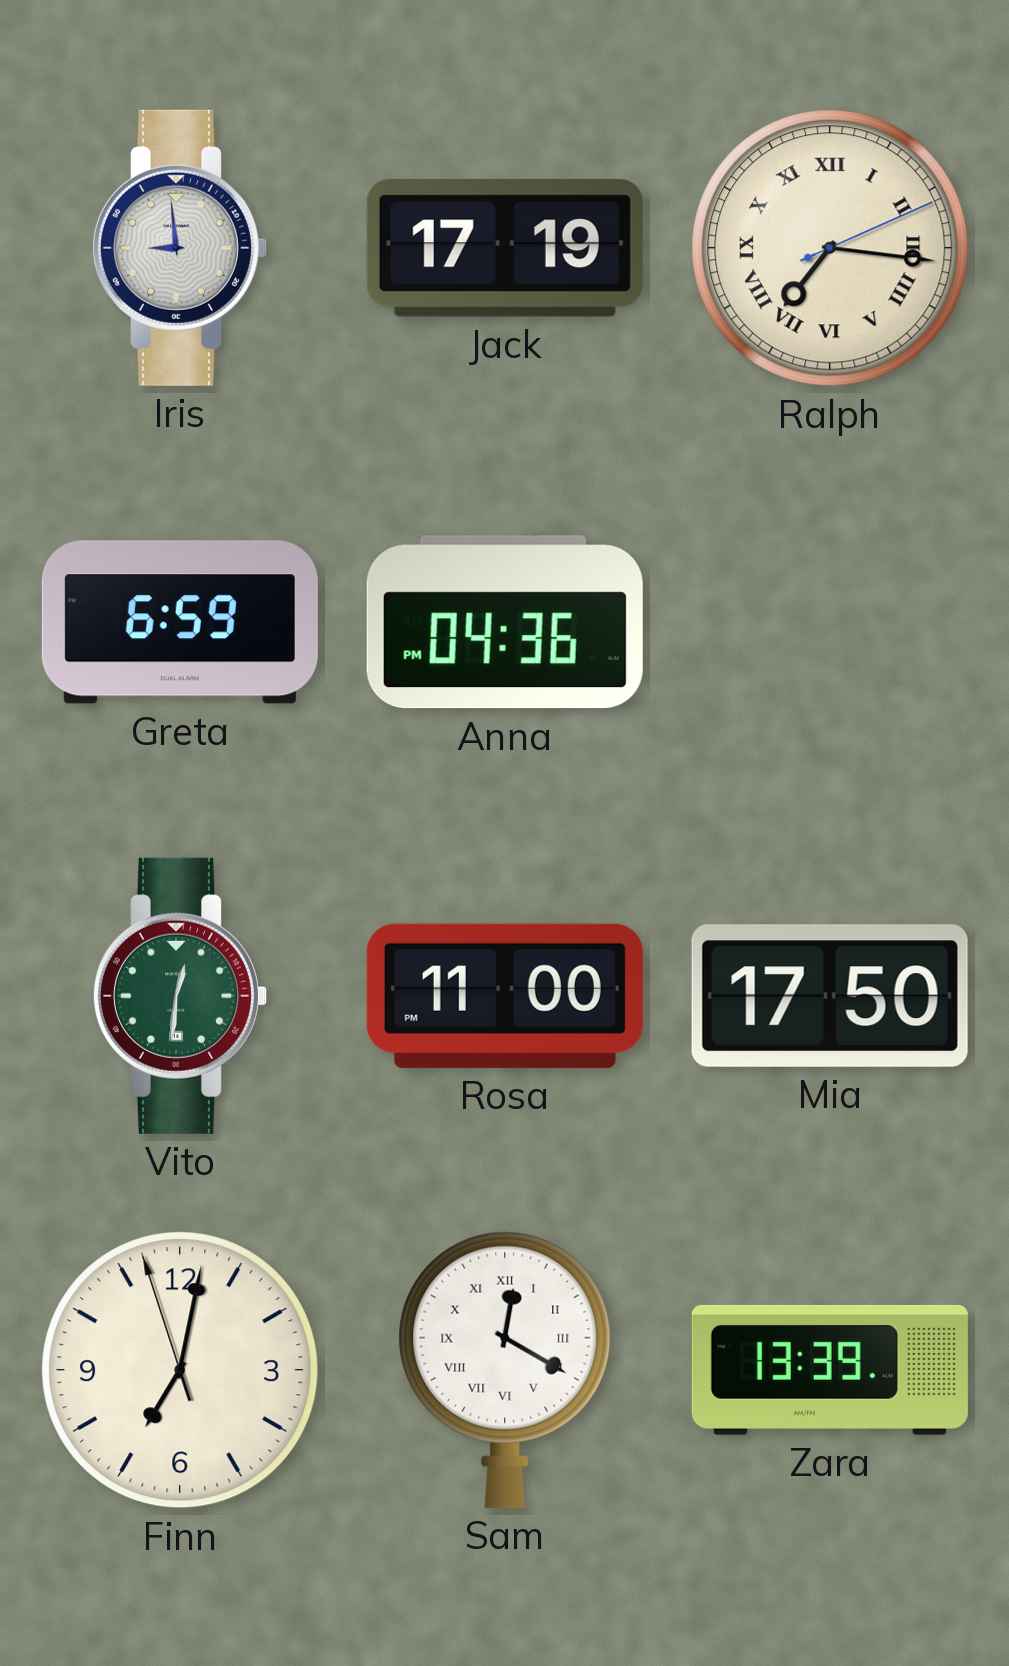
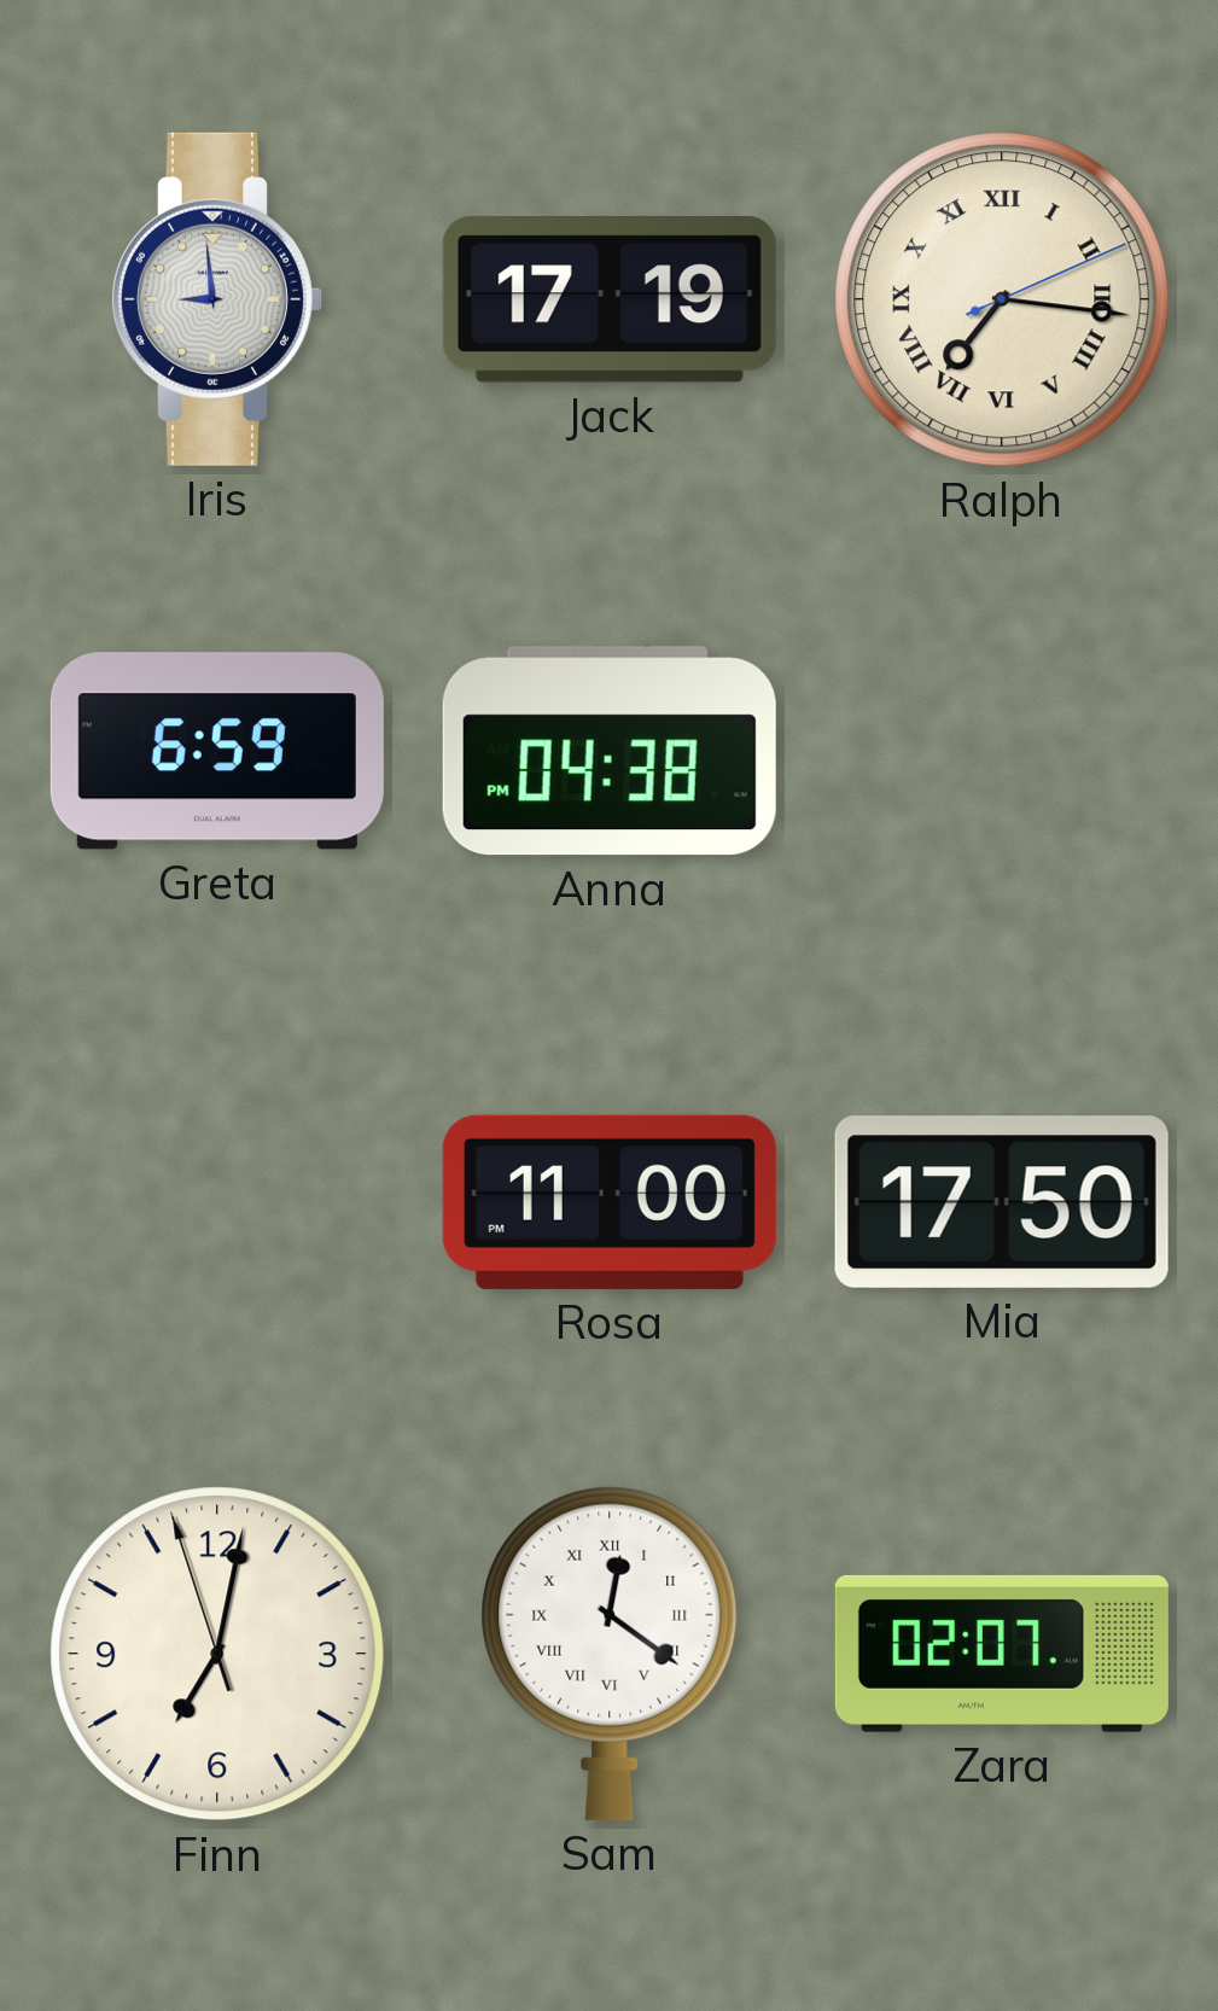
Anna: 04:36 -> 04:38 (610, 751)
Vito: 12:31 -> none (179, 996)
Sam: 12:20 -> 12:21 (610, 1654)
Zara: 13:39 -> 02:07 (1002, 1654)
